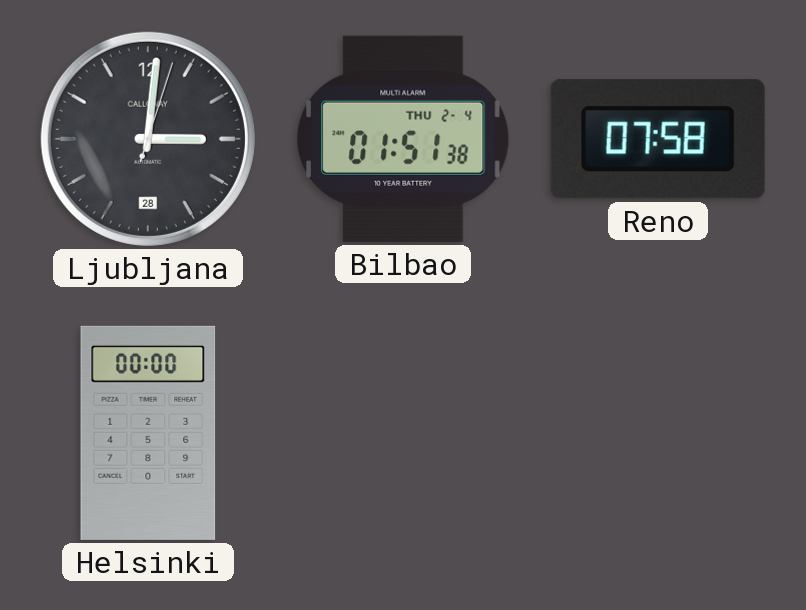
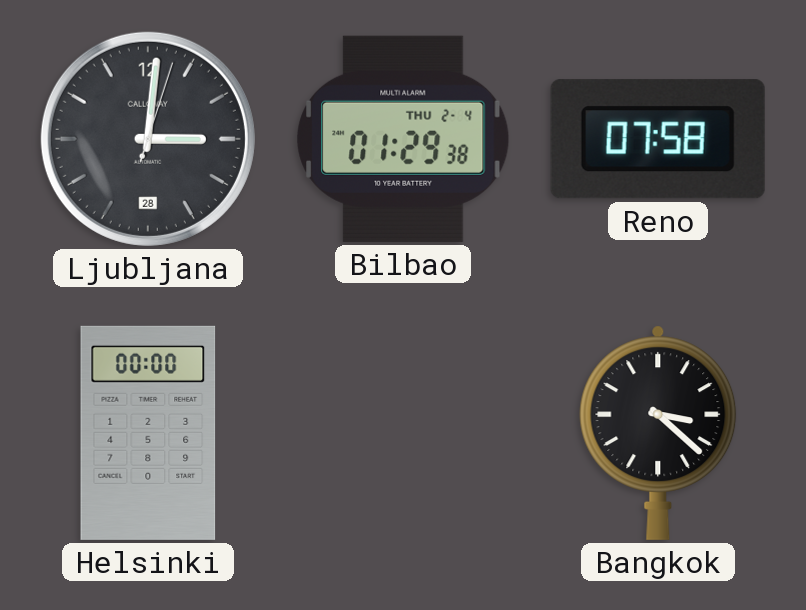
Bilbao: 01:51 -> 01:29 (403, 139)
Bangkok: none -> 3:22 (658, 433)
